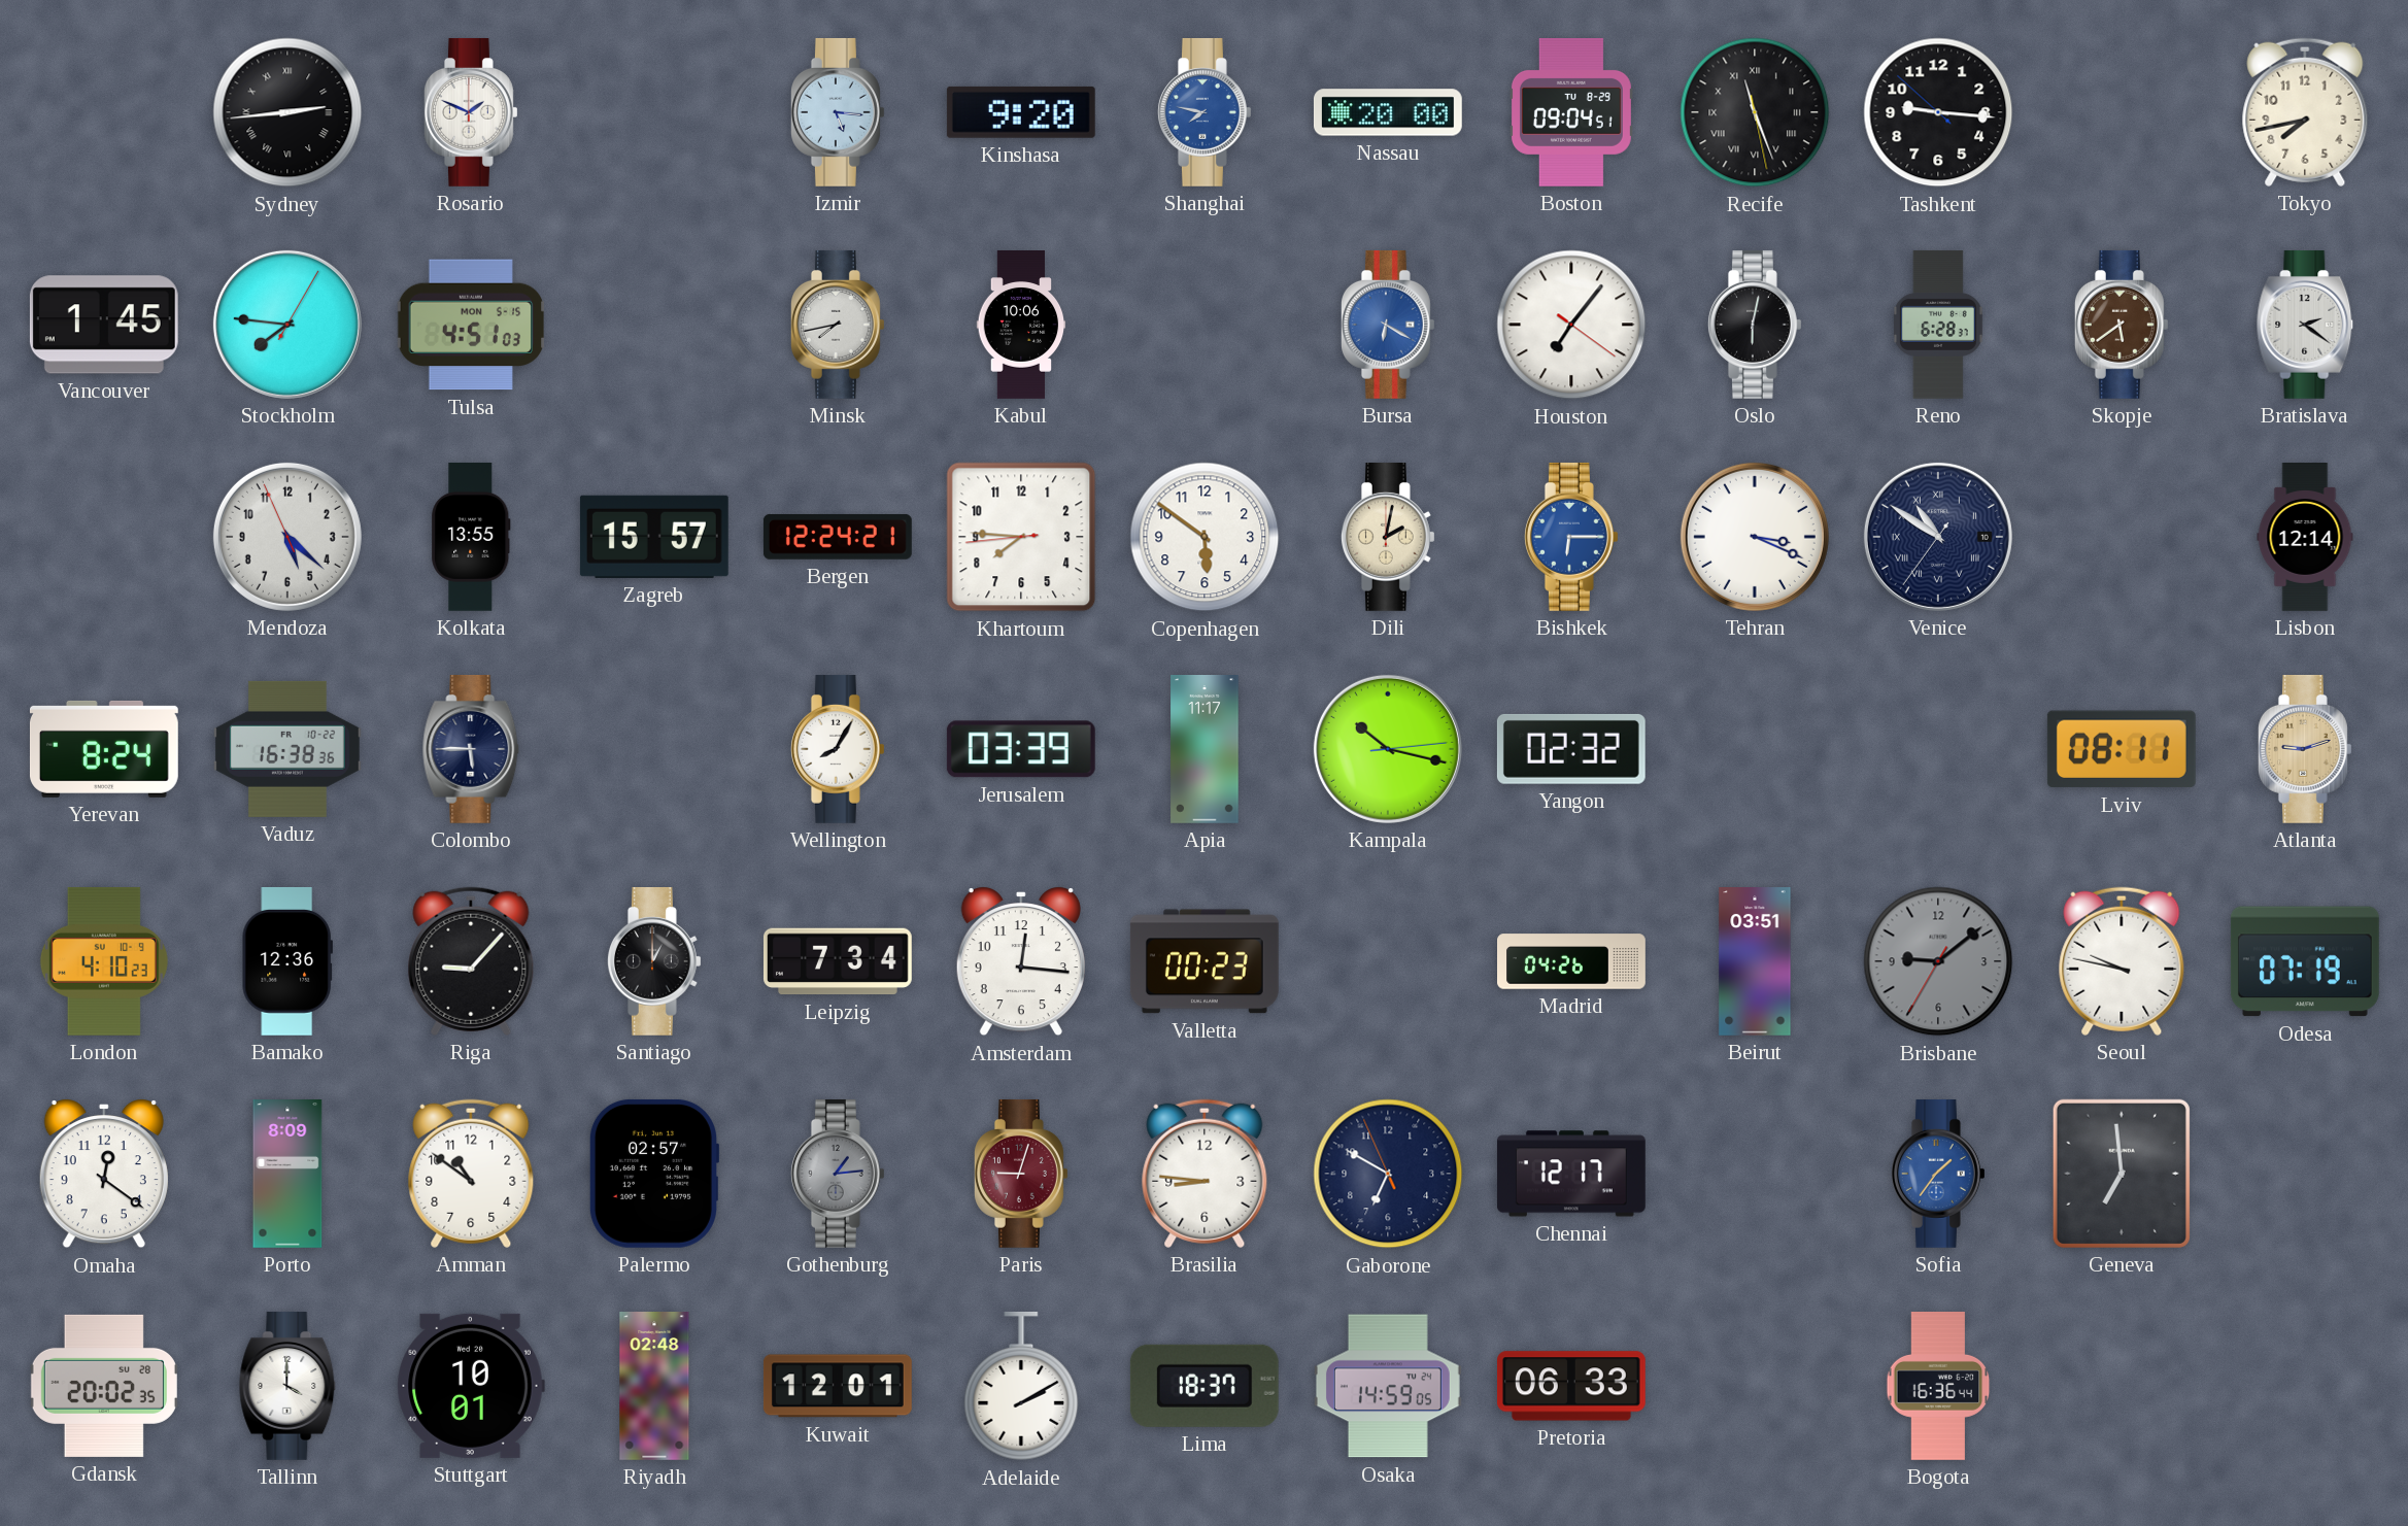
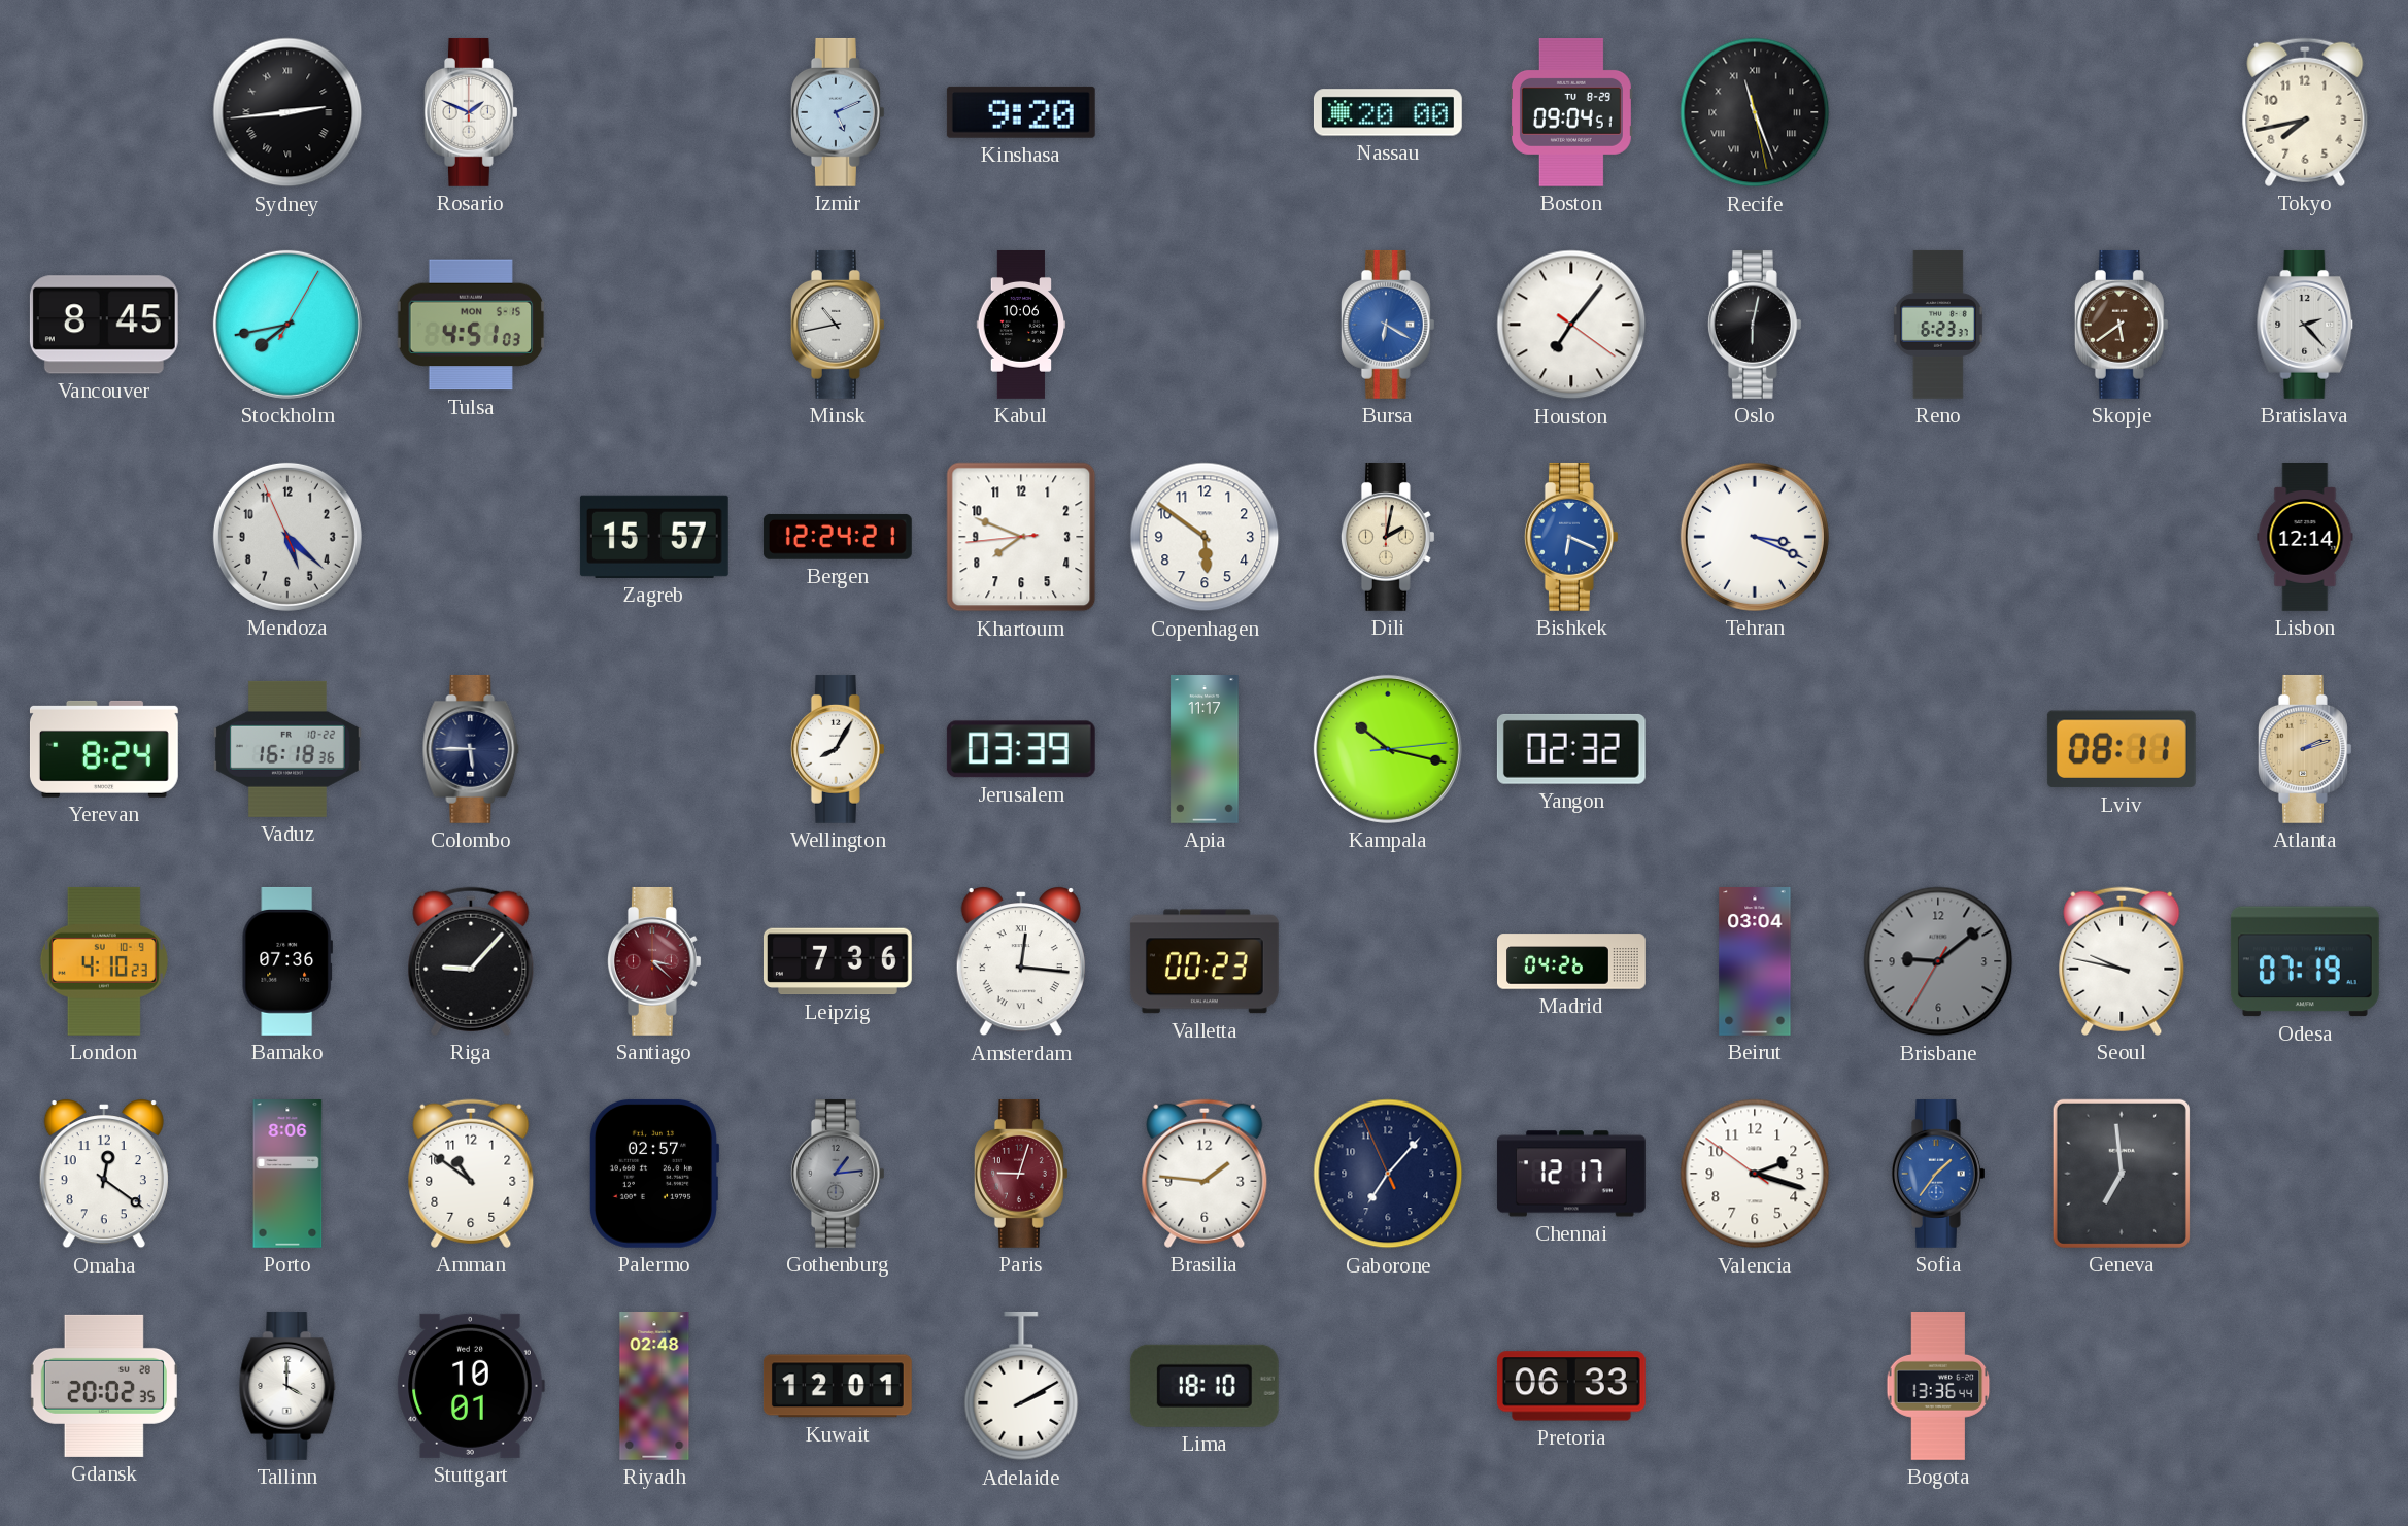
Izmir: 5:16 -> 5:11 (838, 112)
Shanghai: 7:47 -> none (1205, 112)
Tashkent: 9:15 -> none (1938, 112)
Vancouver: 1:45 -> 8:45 (104, 325)
Stockholm: 7:46 -> 7:43 (287, 325)
Minsk: 7:43 -> 10:43 (838, 325)
Reno: 6:28 -> 6:23 (1938, 325)
Bratislava: 2:21 -> 2:23 (2305, 325)
Kolkata: 13:55 -> none (471, 537)
Khartoum: 7:45 -> 7:48 (1021, 537)
Bishkek: 6:15 -> 6:19 (1571, 537)
Venice: 10:50 -> none (1938, 537)
Vaduz: 16:38 -> 16:18 (287, 749)
Atlanta: 9:12 -> 2:12 (2305, 749)
Bamako: 12:36 -> 07:36 (287, 961)
Santiago: 1:00 -> 3:22 (654, 961)
Santiago dial: black -> burgundy (654, 961)
Leipzig: 7:34 -> 7:36 (838, 961)
Amsterdam numerals: Arabic -> Roman (1021, 962)
Beirut: 03:51 -> 03:04 (1755, 962)
Porto: 8:09 -> 8:06 (287, 1175)
Brasilia: 8:46 -> 1:46 (1205, 1174)
Gaborone: 6:49 -> 7:06 (1388, 1174)
Valencia: none -> 2:17 (1755, 1174)
Lima: 18:37 -> 18:10 (1205, 1386)
Osaka: 14:59 -> none (1388, 1386)
Bogota: 16:36 -> 13:36 (1938, 1387)
